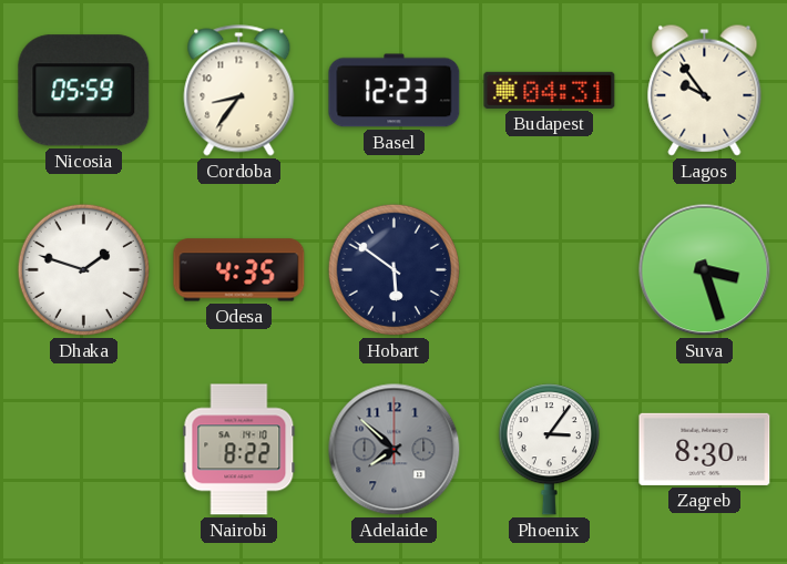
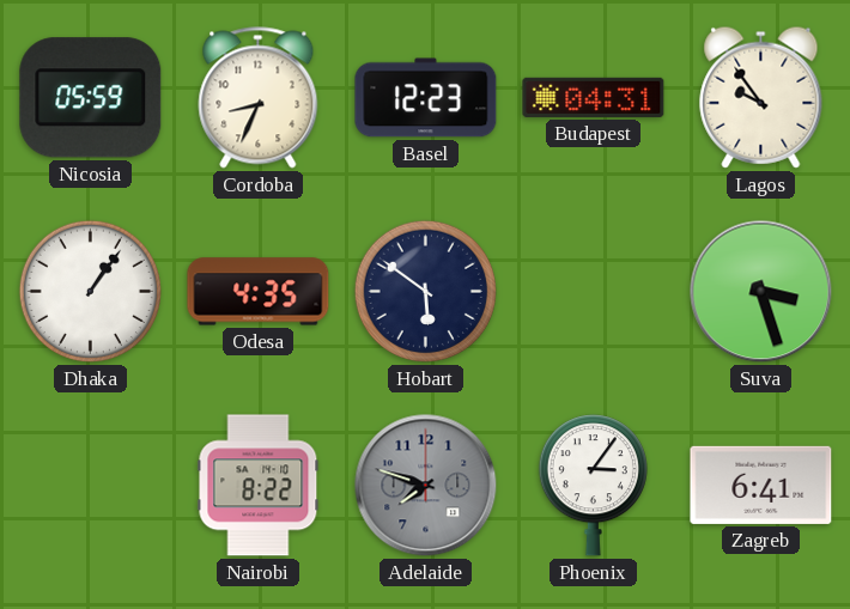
Cordoba: 8:36 -> 8:34 (259, 98)
Dhaka: 1:48 -> 1:06 (90, 291)
Adelaide: 7:52 -> 7:48 (426, 486)
Zagreb: 8:30 -> 6:41 (761, 485)
